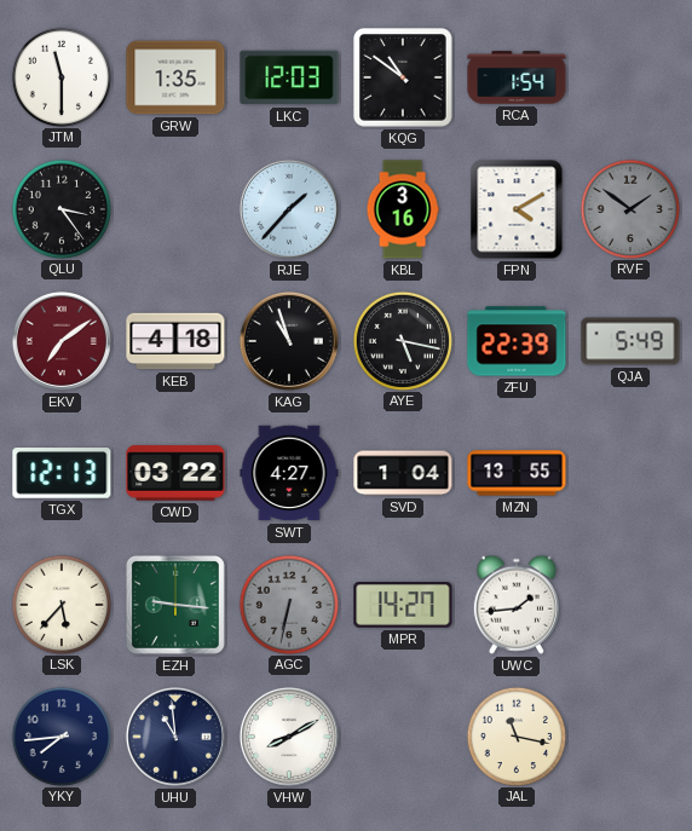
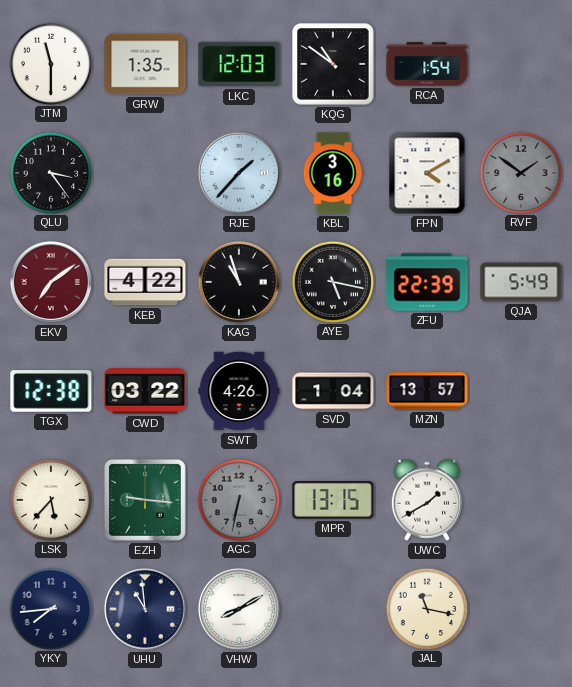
KEB: 4:18 -> 4:22 (145, 282)
TGX: 12:13 -> 12:38 (51, 391)
SWT: 4:27 -> 4:26 (239, 391)
MZN: 13:55 -> 13:57 (427, 391)
MPR: 14:27 -> 13:15 (333, 500)
UWC: 1:44 -> 1:40 (427, 500)
